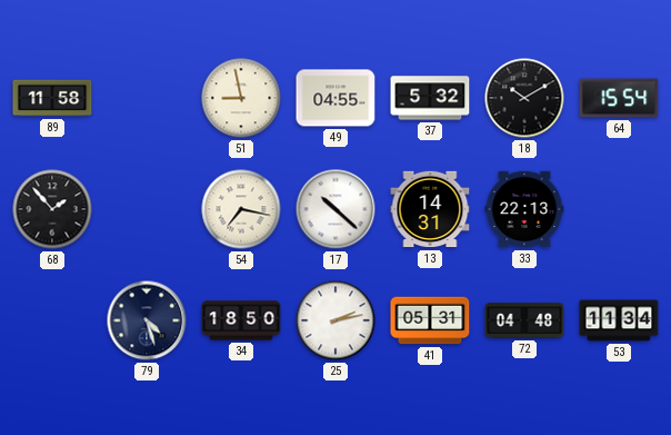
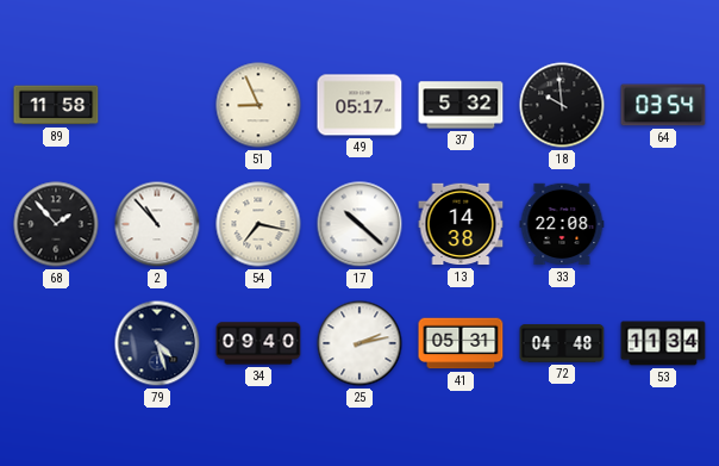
51: 8:58 -> 8:56 (258, 105)
49: 04:55 -> 05:17 (359, 105)
18: 10:10 -> 9:59 (562, 105)
64: 15:54 -> 03:54 (663, 105)
2: none -> 10:53 (157, 224)
13: 14:31 -> 14:38 (461, 224)
33: 22:13 -> 22:08 (562, 224)
34: 18:50 -> 09:40 (258, 343)
